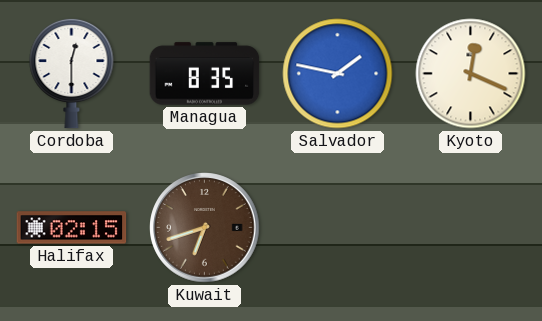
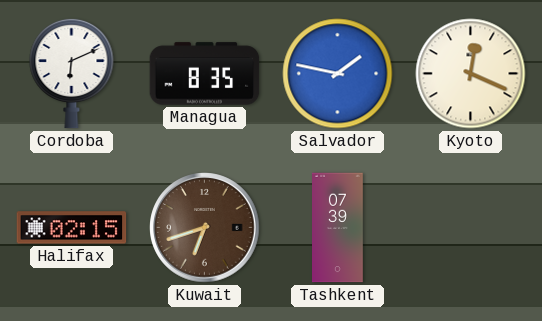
Cordoba: 12:30 -> 6:11 (72, 73)
Tashkent: none -> 07:39 (338, 228)
